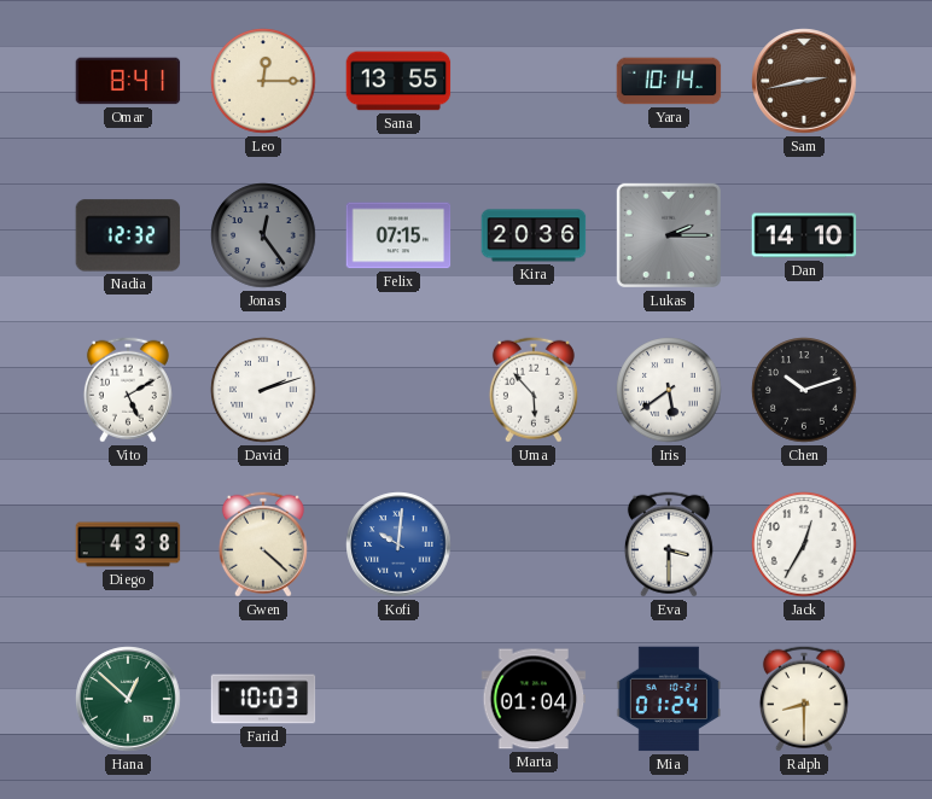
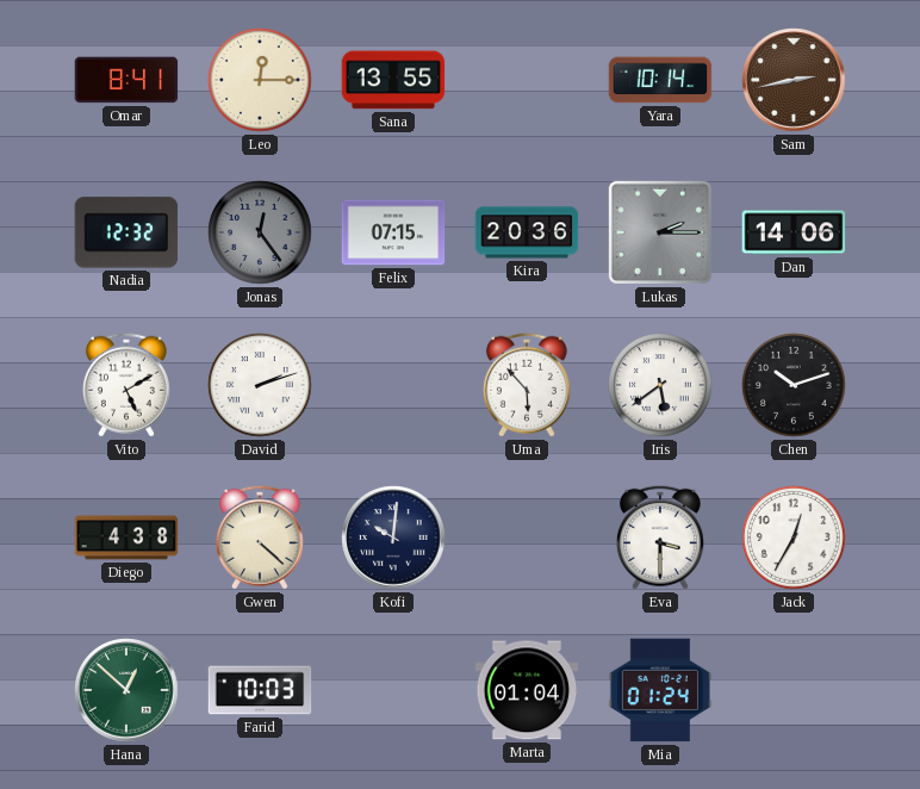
Dan: 14:10 -> 14:06 (794, 232)
Kofi dial: blue -> navy (393, 538)
Ralph: 8:30 -> none (804, 699)
